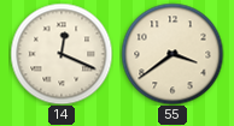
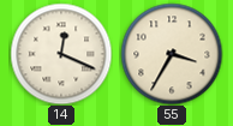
55: 3:39 -> 3:35 (172, 54)
